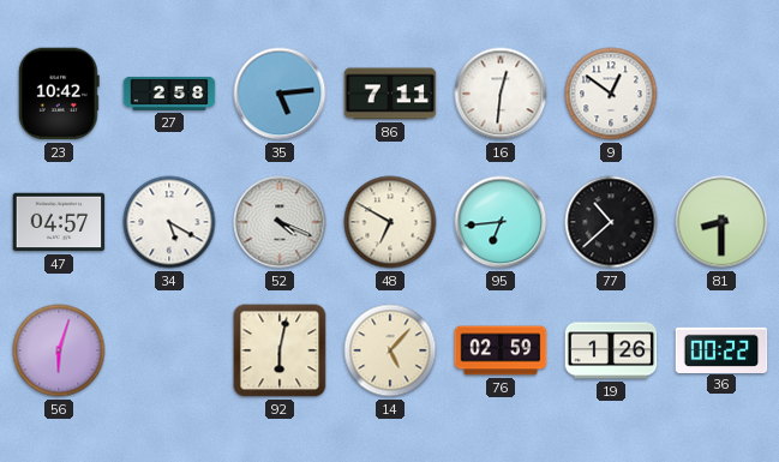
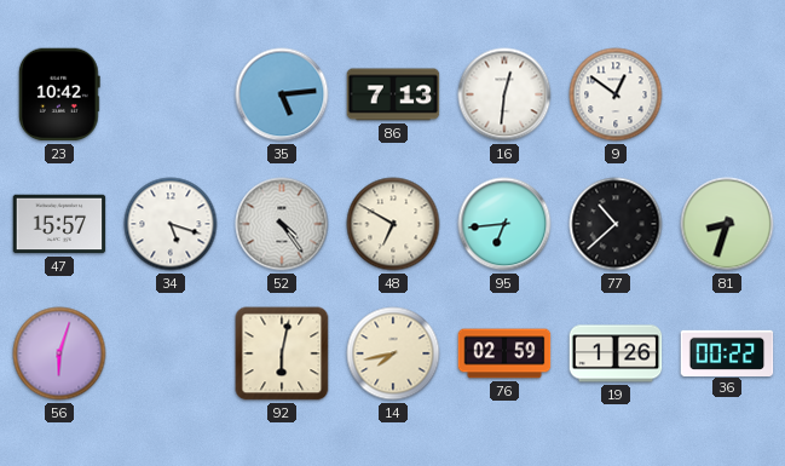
27: 2:58 -> none (169, 94)
86: 7:11 -> 7:13 (393, 94)
47: 04:57 -> 15:57 (59, 224)
34: 5:20 -> 5:18 (171, 224)
52: 4:19 -> 4:24 (282, 224)
81: 8:30 -> 8:33 (727, 224)
14: 5:07 -> 7:43 (393, 353)
